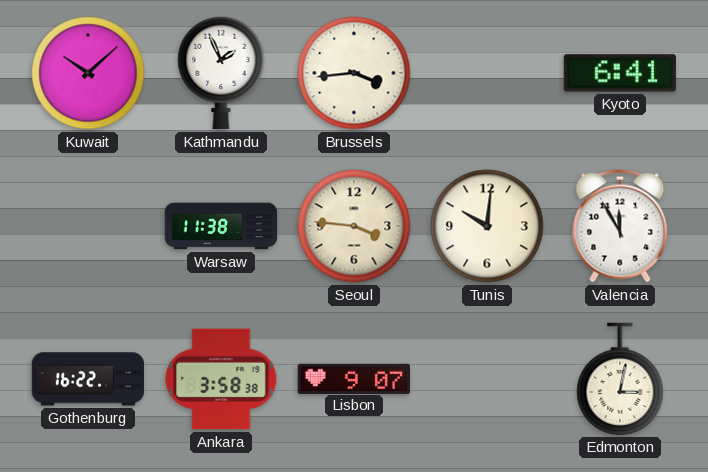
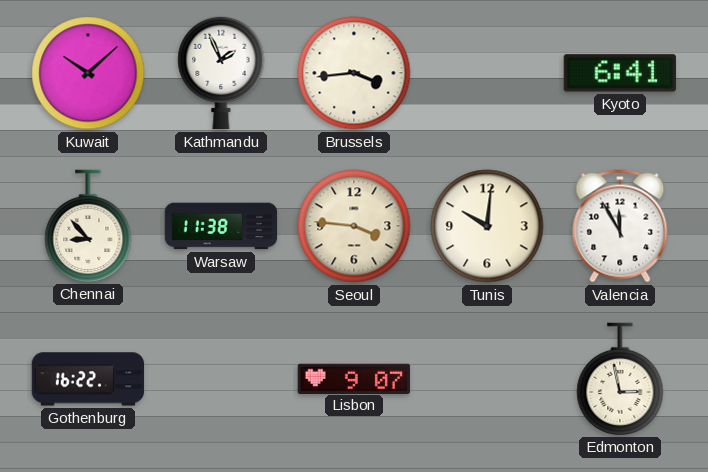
Chennai: none -> 8:53 (88, 226)
Ankara: 3:58 -> none (221, 379)
Edmonton: 3:02 -> 2:58 (620, 379)
